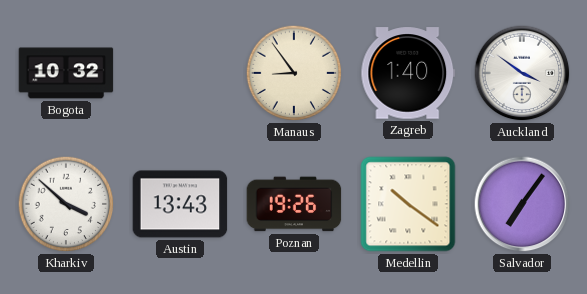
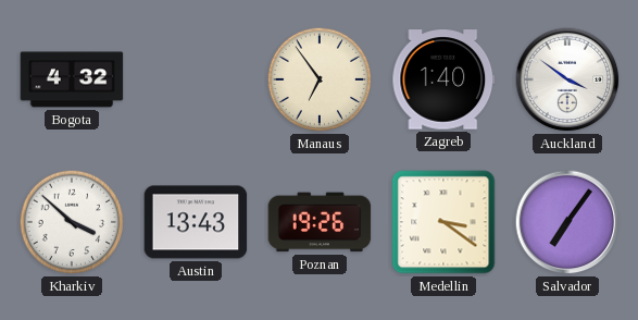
Bogota: 10:32 -> 4:32 (72, 79)
Manaus: 8:54 -> 6:54 (320, 79)
Medellin: 10:21 -> 3:21 (443, 222)
